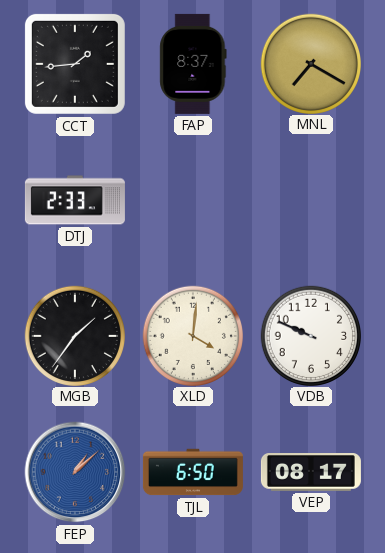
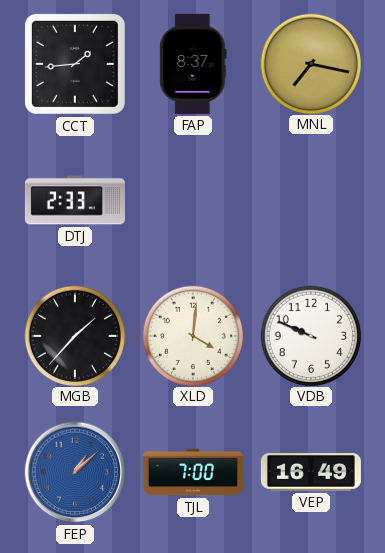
MNL: 7:20 -> 7:17 (310, 63)
MGB: 1:36 -> 1:37 (74, 335)
TJL: 6:50 -> 7:00 (193, 472)
VEP: 08:17 -> 16:49 (311, 473)
